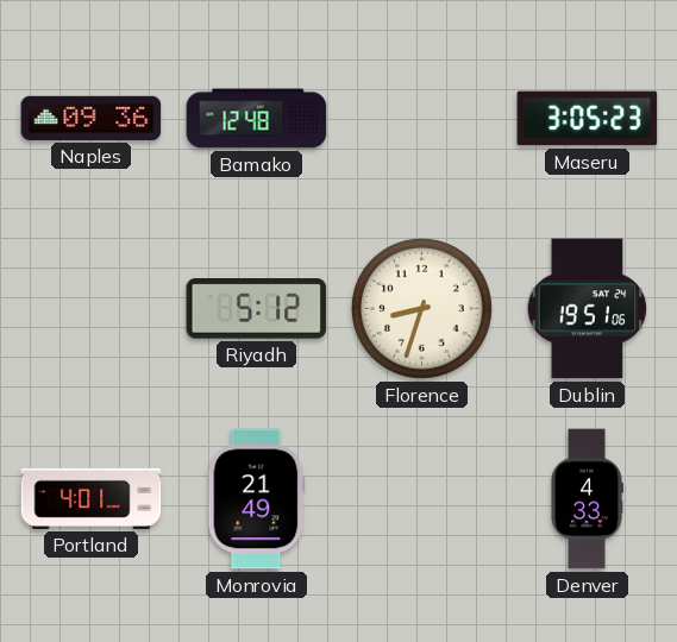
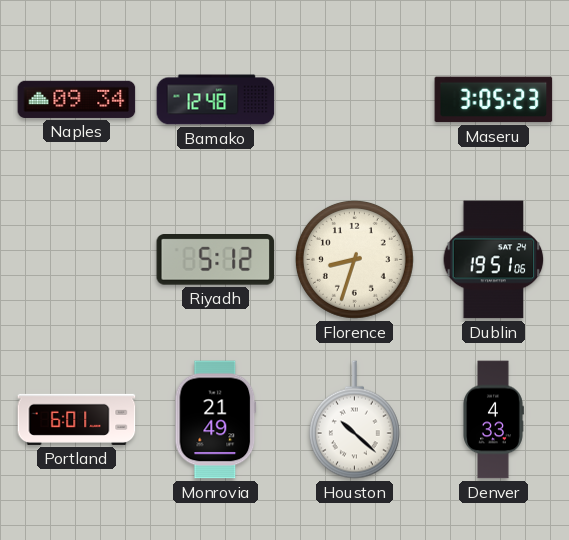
Naples: 09:36 -> 09:34 (77, 99)
Portland: 4:01 -> 6:01 (77, 419)
Houston: none -> 10:22 (354, 420)
